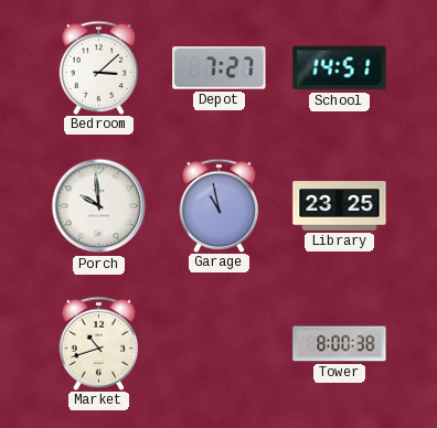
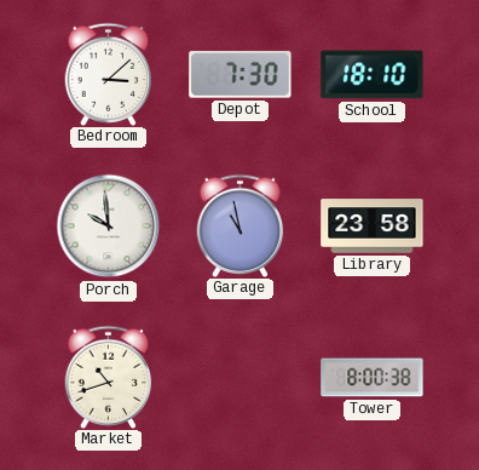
Depot: 7:27 -> 7:30 (241, 75)
School: 14:51 -> 18:10 (373, 75)
Library: 23:25 -> 23:58 (373, 227)
